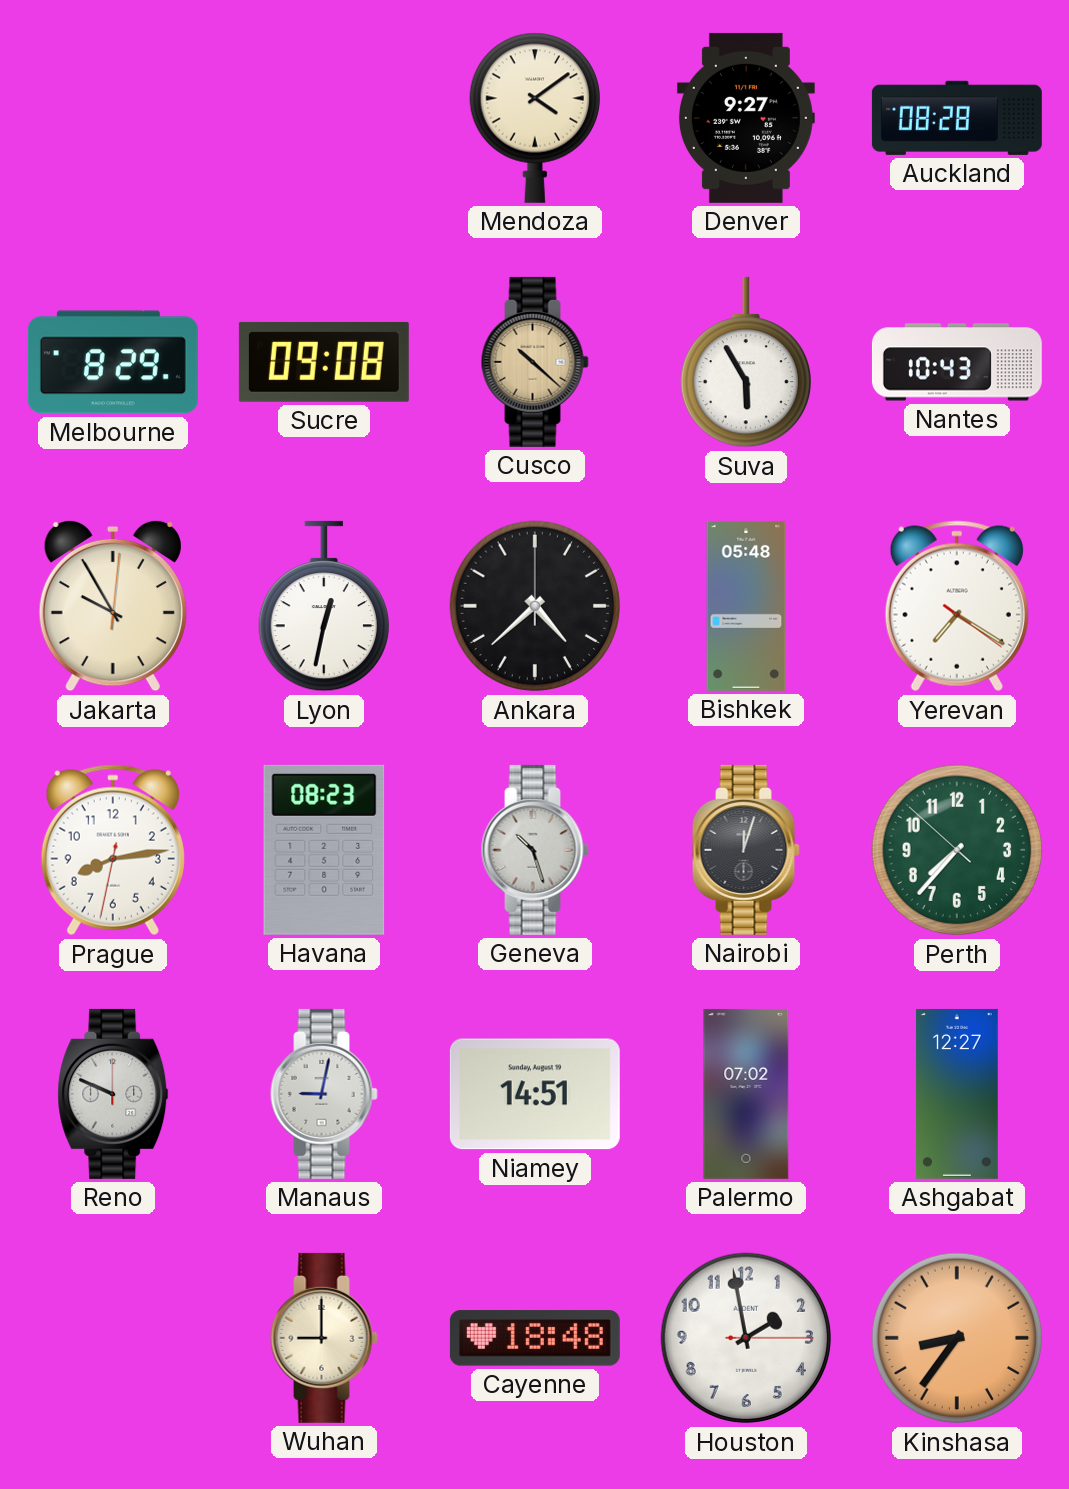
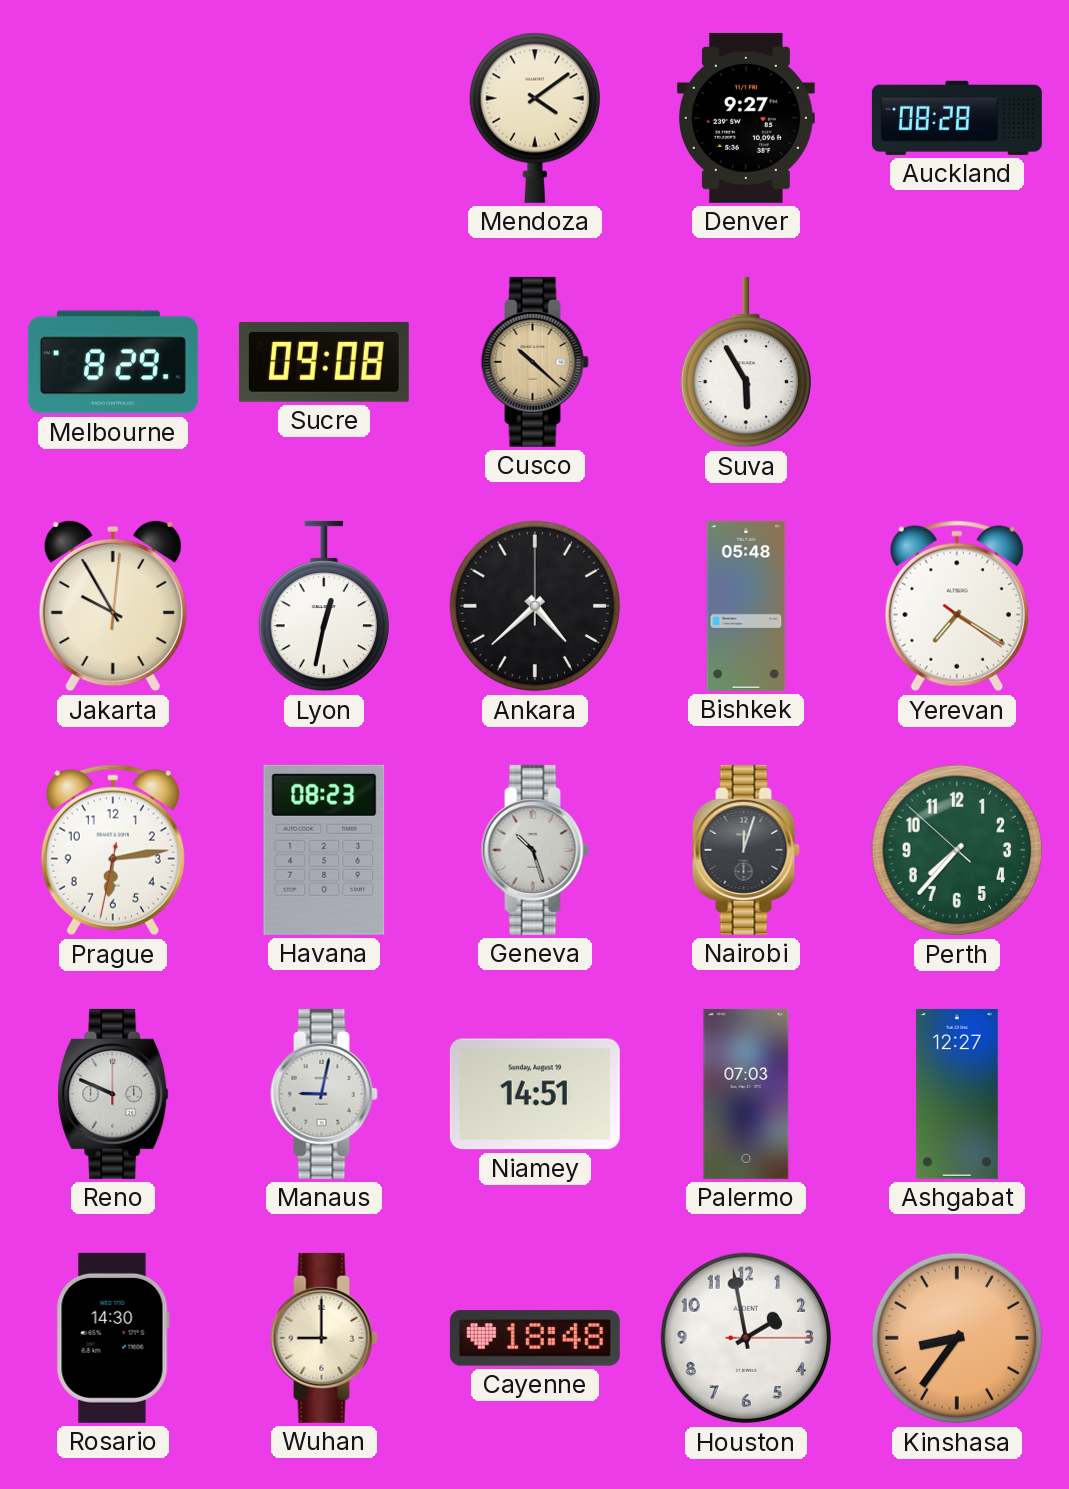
Nantes: 10:43 -> none (957, 362)
Prague: 8:13 -> 6:13 (113, 850)
Palermo: 07:02 -> 07:03 (746, 1094)
Rosario: none -> 14:30 (113, 1338)
